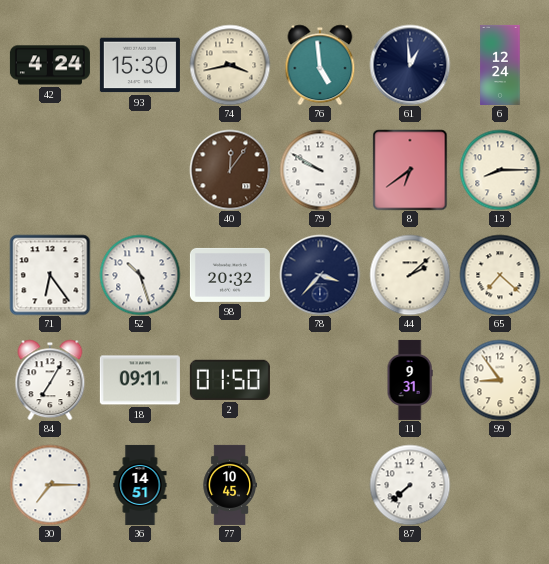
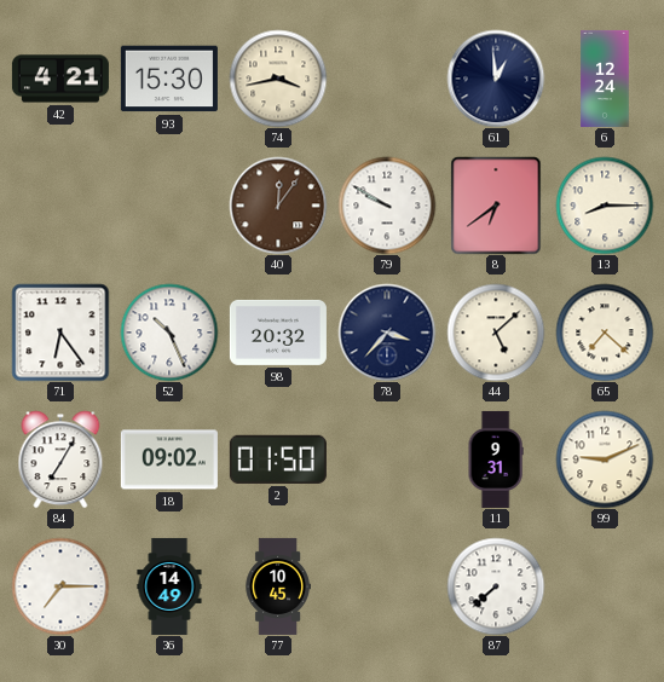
42: 4:24 -> 4:21 (60, 79)
76: 4:59 -> none (320, 65)
52: 10:27 -> 10:26 (169, 333)
44: 2:08 -> 5:08 (496, 333)
18: 09:11 -> 09:02 (169, 460)
99: 8:54 -> 9:11 (605, 460)
36: 14:51 -> 14:49 (169, 586)
